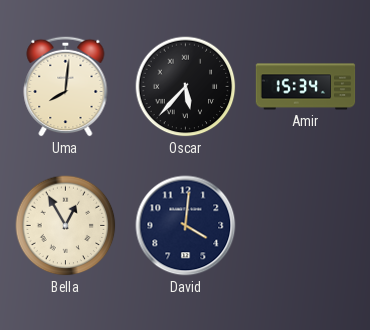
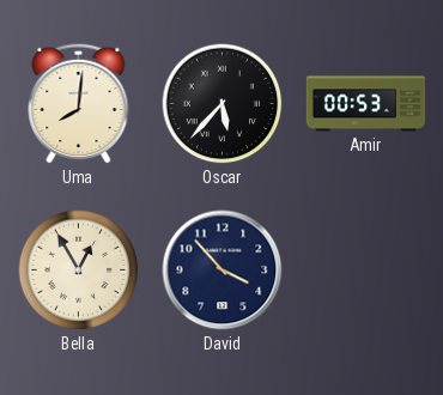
Amir: 15:34 -> 00:53 (366, 104)
David: 4:01 -> 3:53 (223, 271)
